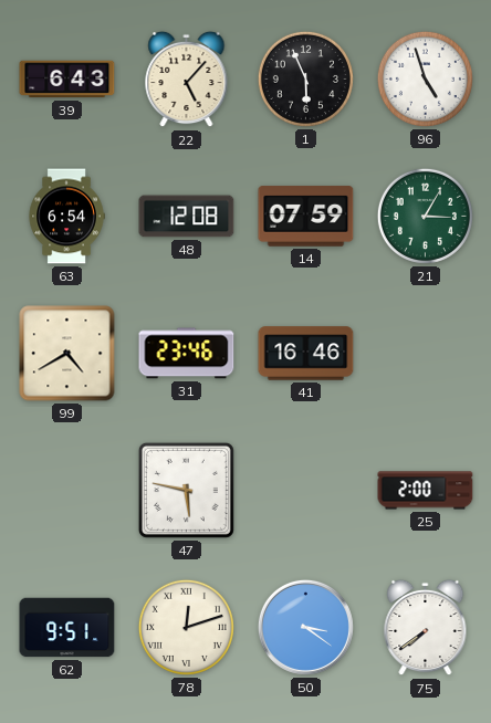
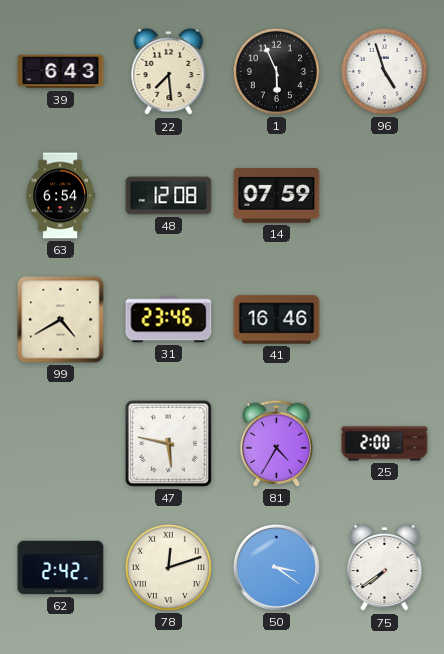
22: 5:07 -> 7:29 (169, 72)
21: 3:05 -> none (425, 216)
81: none -> 4:35 (276, 443)
62: 9:51 -> 2:42 (61, 568)
